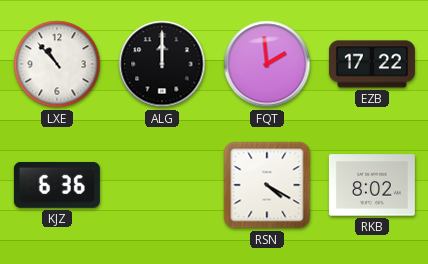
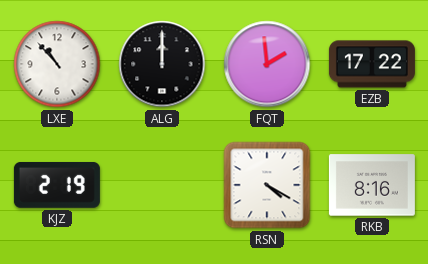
KJZ: 6:36 -> 2:19 (57, 185)
RKB: 8:02 -> 8:16 (372, 185)
